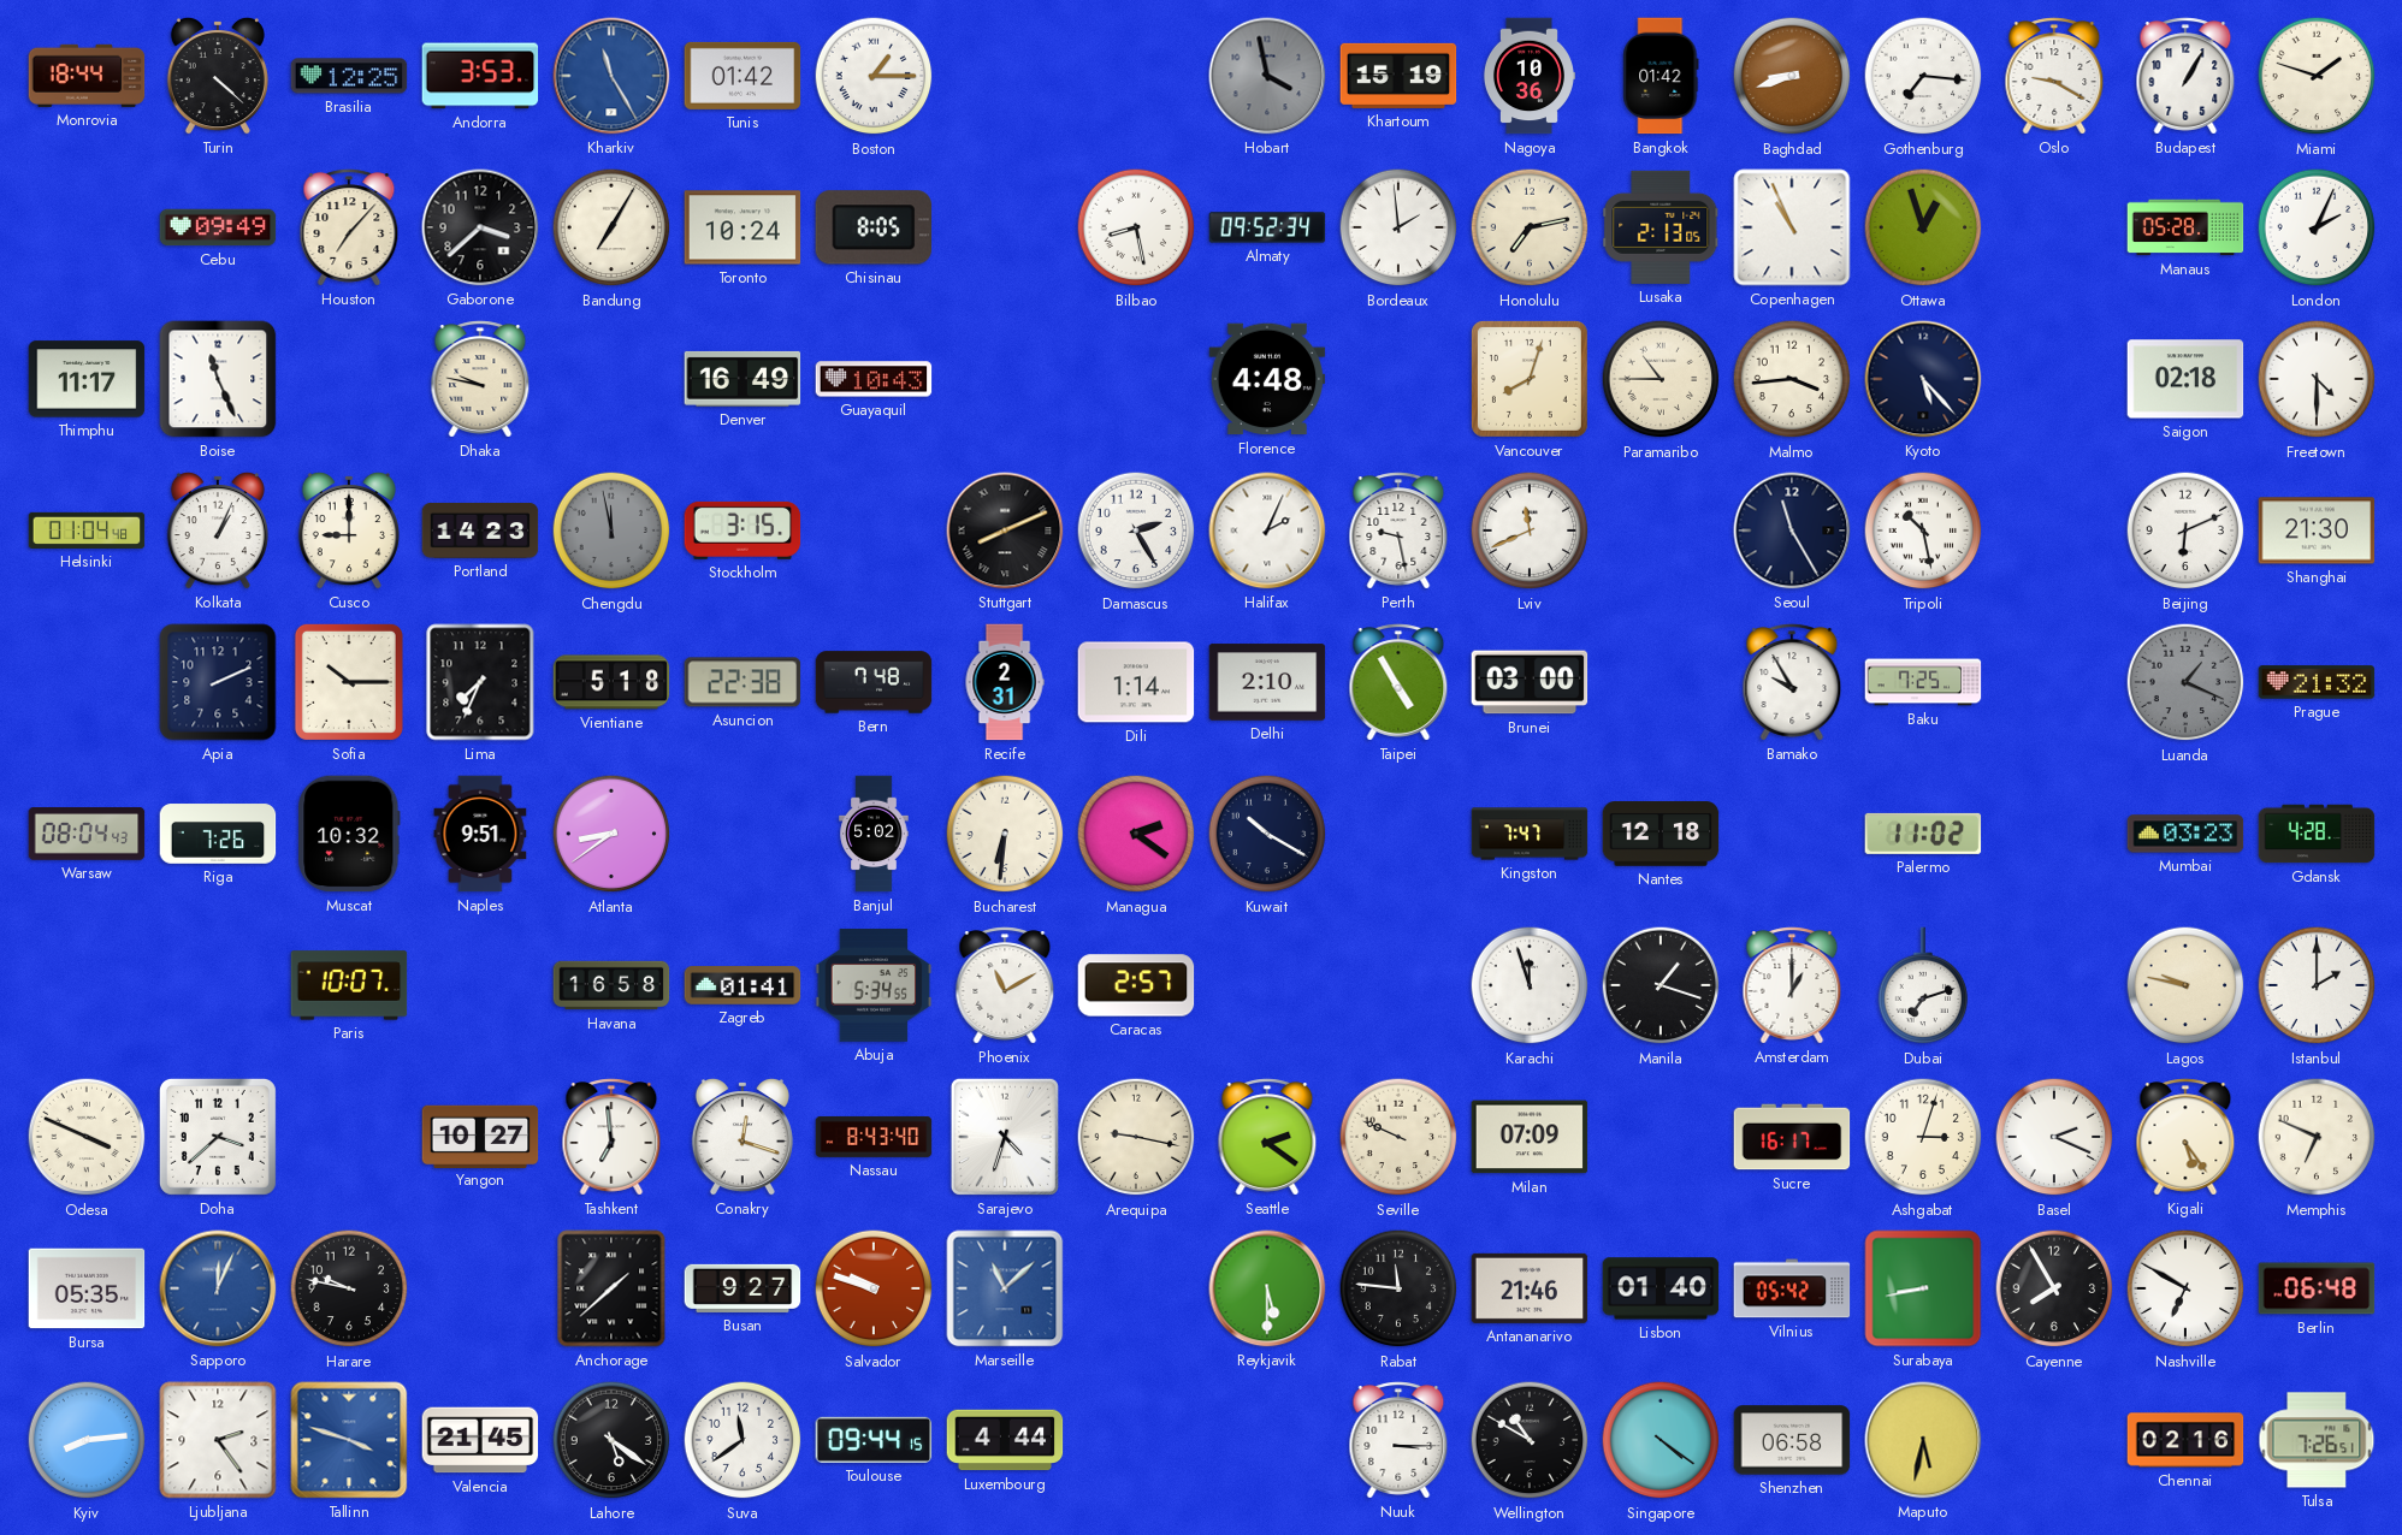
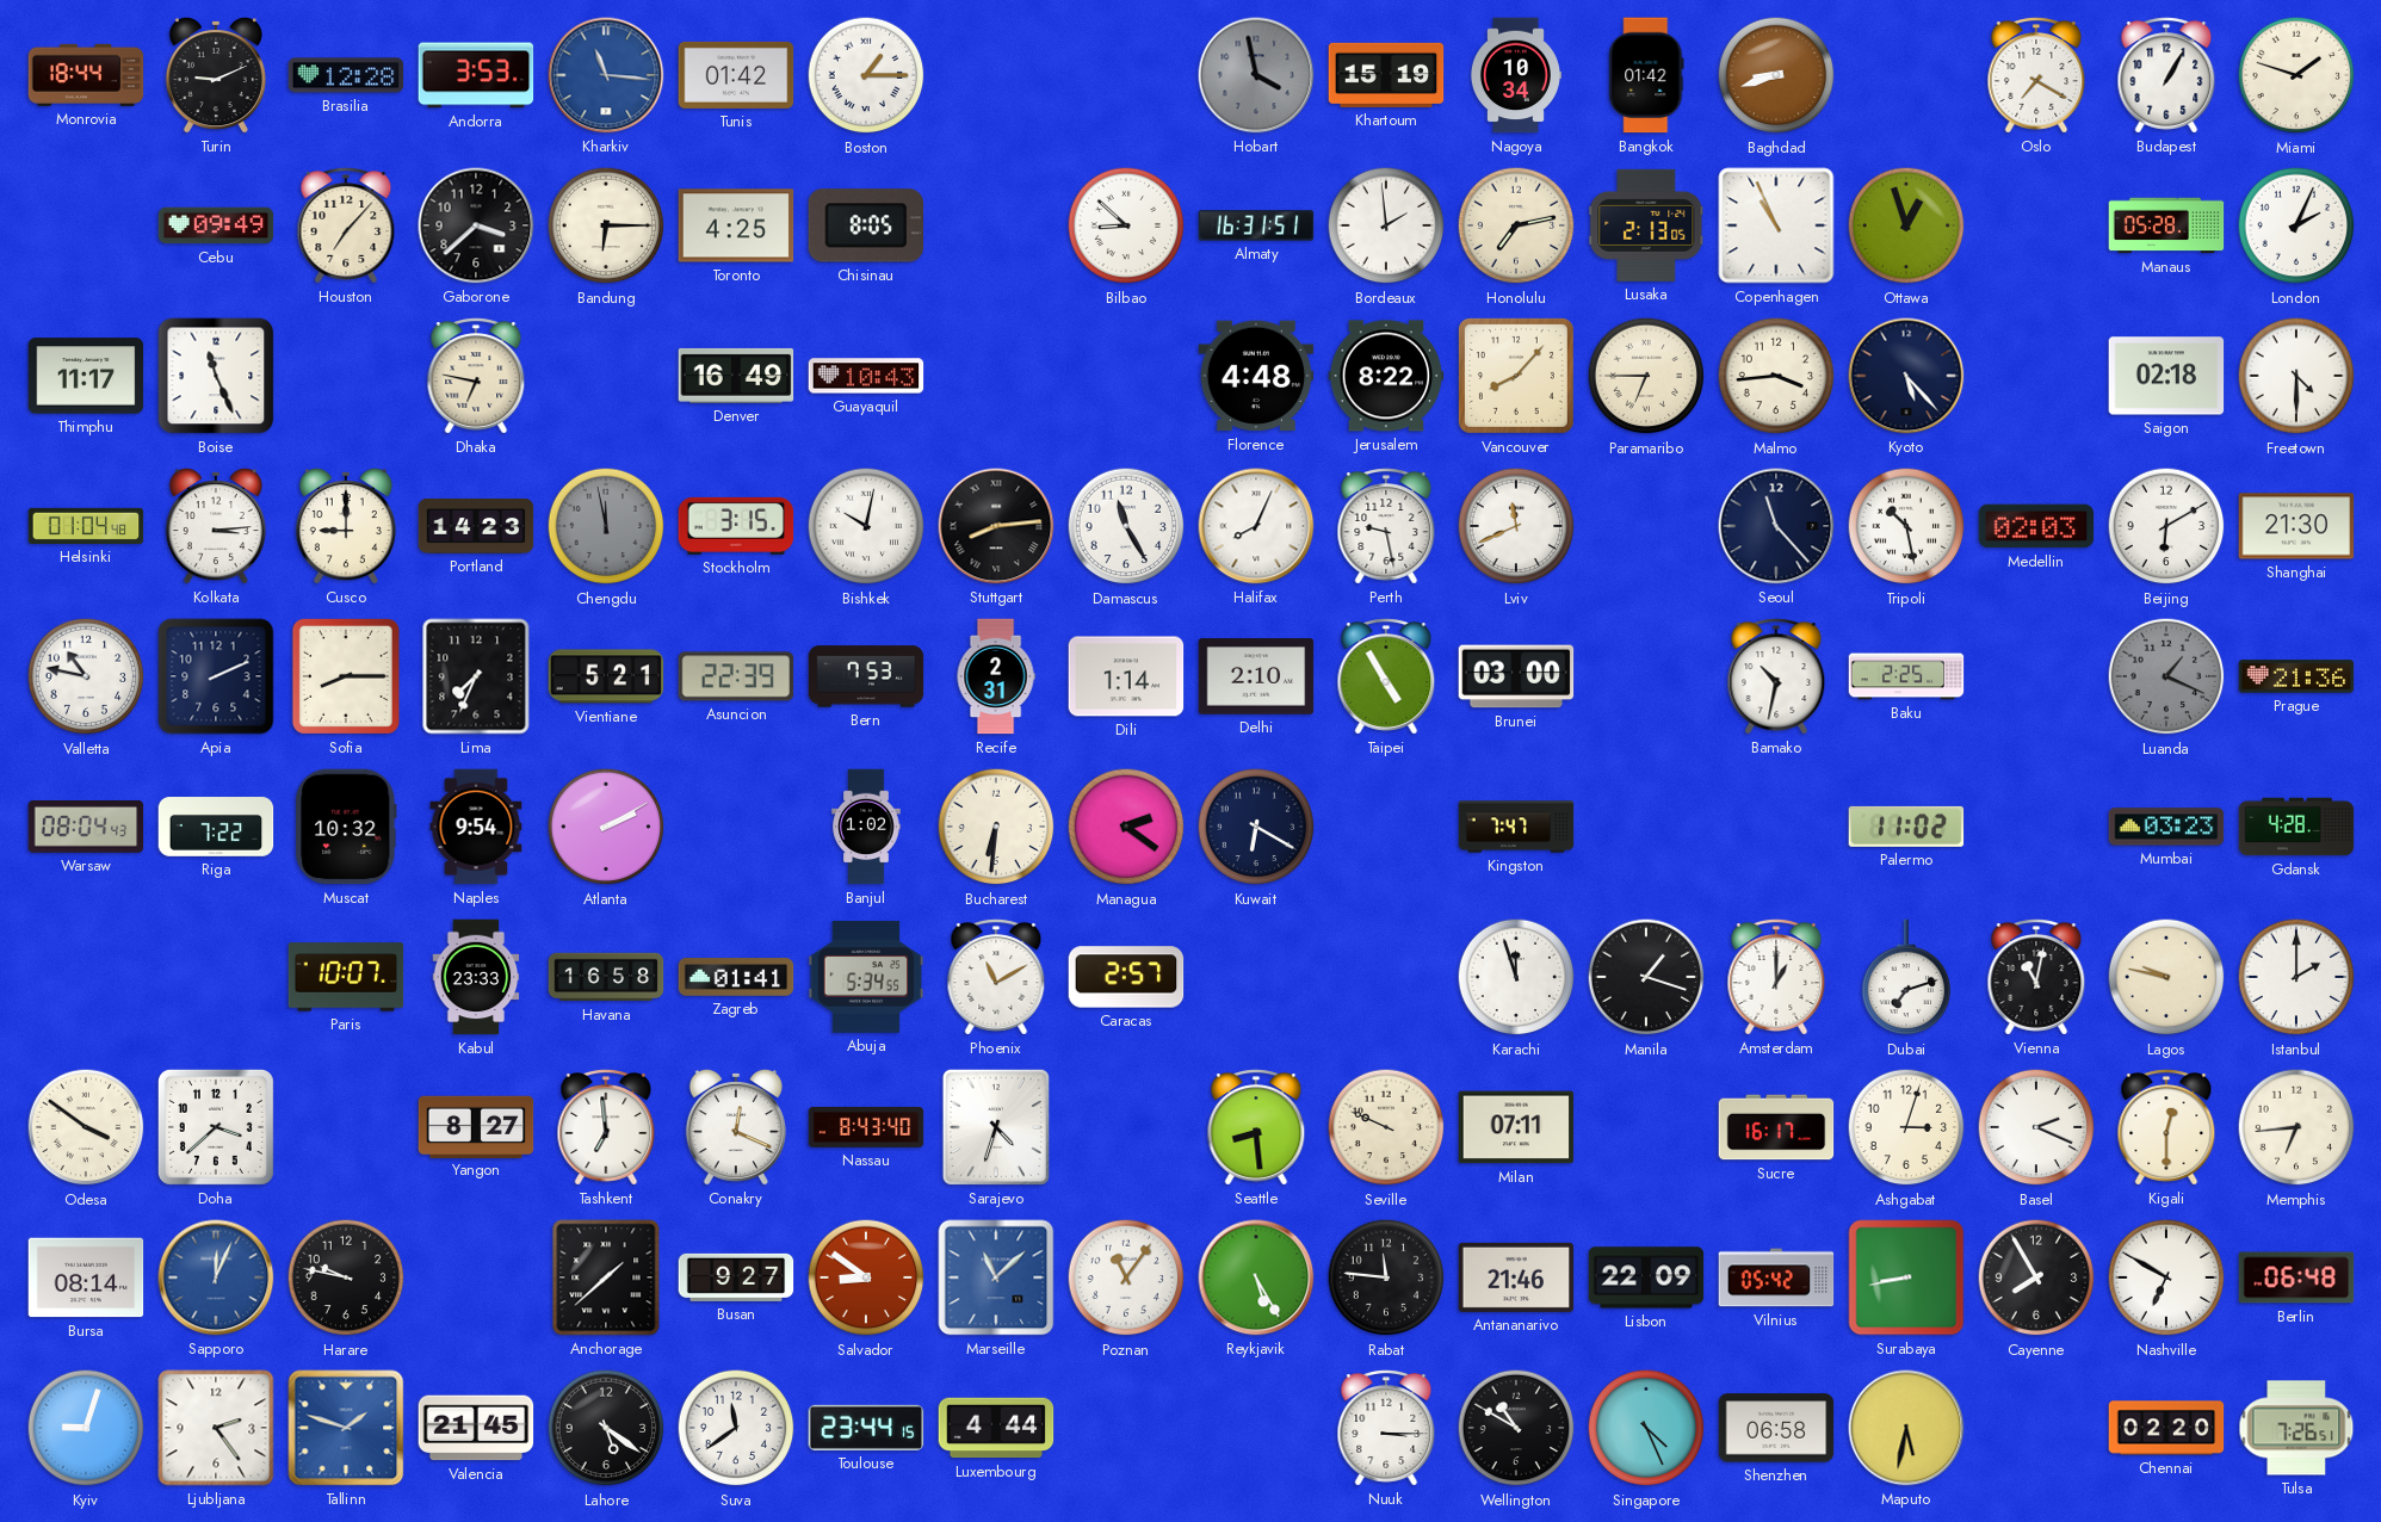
Turin: 4:22 -> 9:11 (216, 75)
Brasilia: 12:25 -> 12:28 (346, 75)
Kharkiv: 11:25 -> 11:16 (606, 75)
Nagoya: 10:36 -> 10:34 (1515, 75)
Gothenburg: 7:16 -> none (1923, 76)
Oslo: 9:20 -> 7:20 (2036, 75)
Bandung: 7:05 -> 6:15 (606, 225)
Toronto: 10:24 -> 4:25 (736, 225)
Bilbao: 8:28 -> 8:52 (1126, 225)
Almaty: 09:52 -> 16:31 (1256, 225)
Dhaka: 9:47 -> 6:47 (476, 376)
Jerusalem: none -> 8:22 (1386, 376)
Vancouver: 8:03 -> 8:07 (1516, 376)
Paramaribo: 10:45 -> 6:45 (1646, 376)
Kolkata: 1:04 -> 3:14 (216, 526)
Bishkek: none -> 10:02 (866, 526)
Stuttgart: 8:11 -> 8:14 (996, 526)
Damascus: 2:25 -> 11:25 (1126, 526)
Halifax: 2:04 -> 8:04 (1256, 526)
Seoul: 11:25 -> 11:23 (1776, 526)
Medellin: none -> 02:03 (2036, 526)
Beijing: 6:11 -> 6:10 (2166, 526)
Valletta: none -> 10:47 (86, 676)
Sofia: 10:15 -> 8:15 (346, 676)
Vientiane: 5:18 -> 5:21 (606, 676)
Asuncion: 22:38 -> 22:39 (736, 676)
Bern: 7:48 -> 7:53 (866, 676)
Bamako: 9:55 -> 10:32 (1776, 676)
Baku: 7:25 -> 2:25 (1906, 676)
Prague: 21:32 -> 21:36 (2296, 676)
Riga: 7:26 -> 7:22 (216, 827)
Naples: 9:51 -> 9:54 (476, 827)
Atlanta: 8:39 -> 2:10 (606, 827)
Banjul: 5:02 -> 1:02 (866, 827)
Kuwait: 10:20 -> 6:20 (1256, 827)
Nantes: 12:18 -> none (1661, 834)
Kabul: none -> 23:33 (476, 977)
Vienna: none -> 11:02 (2036, 977)
Odesa: 3:49 -> 3:51 (86, 1127)
Yangon: 10:27 -> 8:27 (476, 1126)
Conakry: 12:18 -> 12:19 (736, 1127)
Arequipa: 9:17 -> none (1136, 1137)
Seattle: 2:21 -> 8:29 (1256, 1127)
Milan: 07:09 -> 07:11 (1516, 1127)
Kigali: 5:24 -> 12:30 (2166, 1127)
Memphis: 6:49 -> 6:44 (2296, 1127)
Bursa: 05:35 -> 08:14 (86, 1277)
Salvador: 9:48 -> 8:51 (866, 1277)
Poznan: none -> 11:06 (1126, 1277)
Reykjavik: 5:30 -> 5:25 (1256, 1277)
Lisbon: 01:40 -> 22:09 (1646, 1277)
Kyiv: 8:14 -> 9:03 (86, 1428)
Tallinn: 3:48 -> 1:48 (346, 1428)
Toulouse: 09:44 -> 23:44 (866, 1428)
Singapore: 4:21 -> 4:26 (1646, 1428)
Chennai: 02:16 -> 02:20 (2166, 1428)
